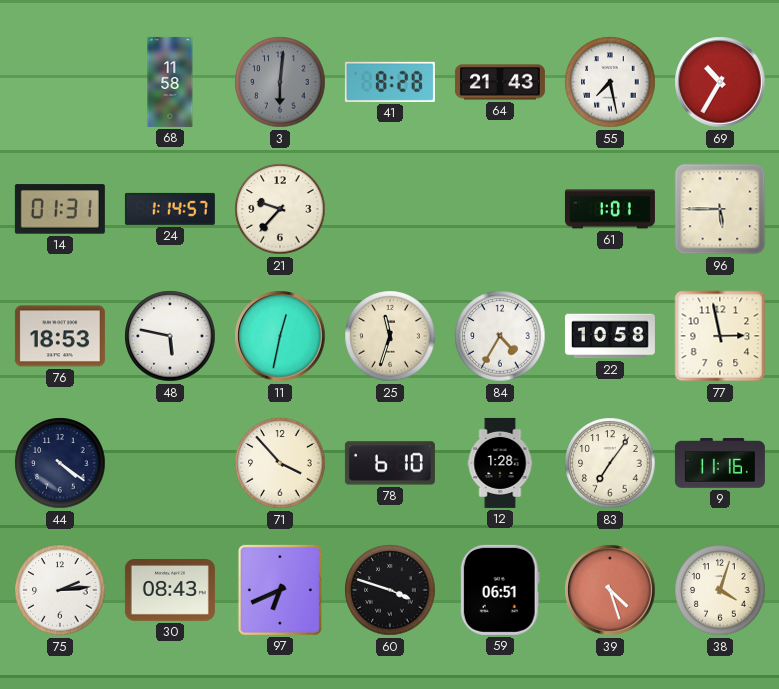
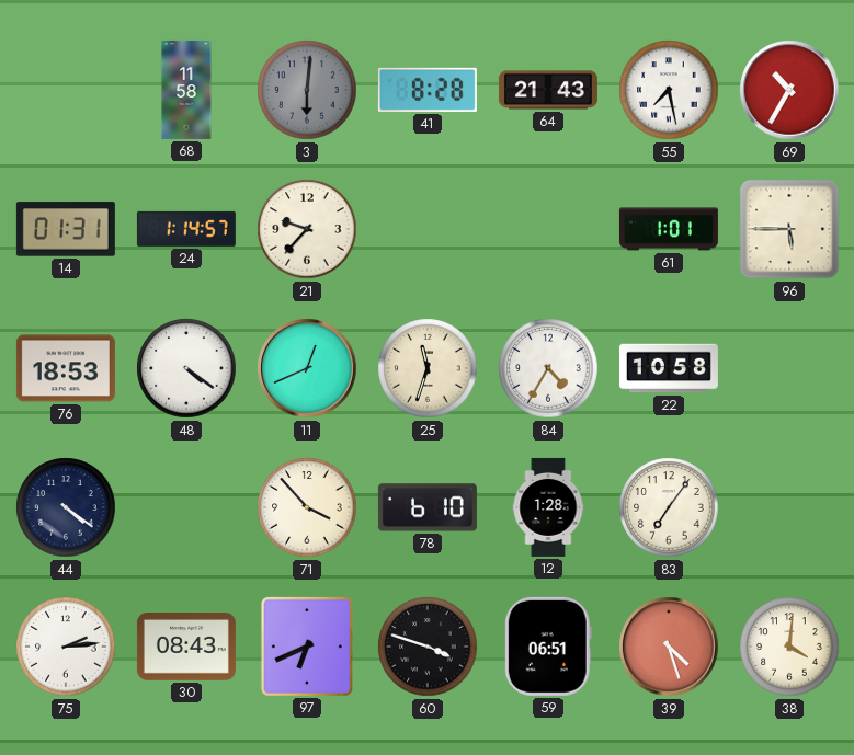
48: 5:47 -> 4:21 (186, 368)
11: 12:32 -> 12:41 (307, 368)
77: 2:58 -> none (720, 336)
9: 11:16 -> none (720, 464)
38: 4:03 -> 4:01 (789, 647)
